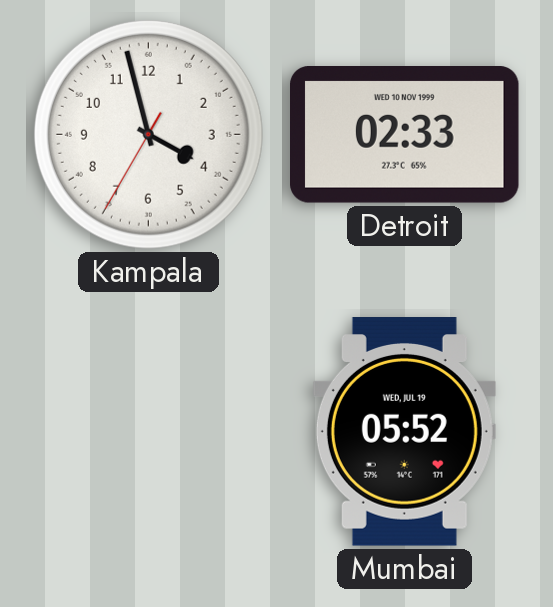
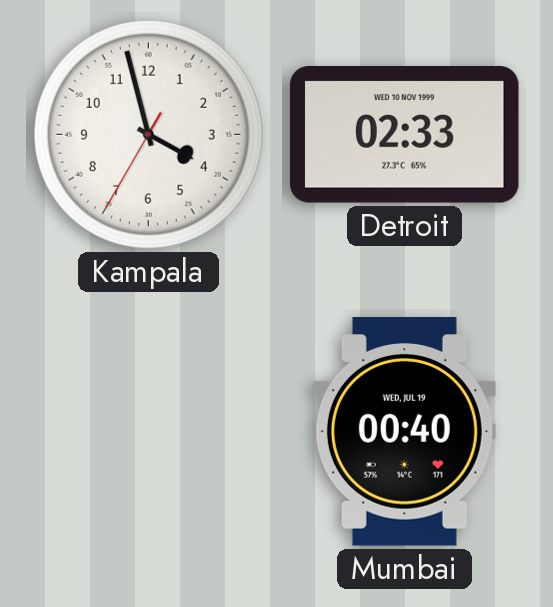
Mumbai: 05:52 -> 00:40 (404, 432)
